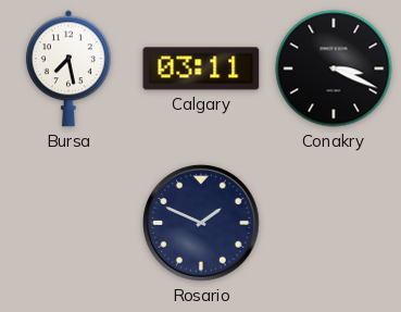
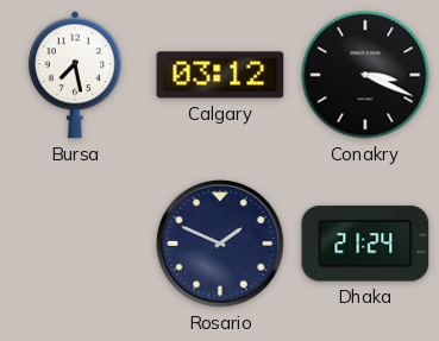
Calgary: 03:11 -> 03:12 (220, 75)
Dhaka: none -> 21:24 (365, 244)
